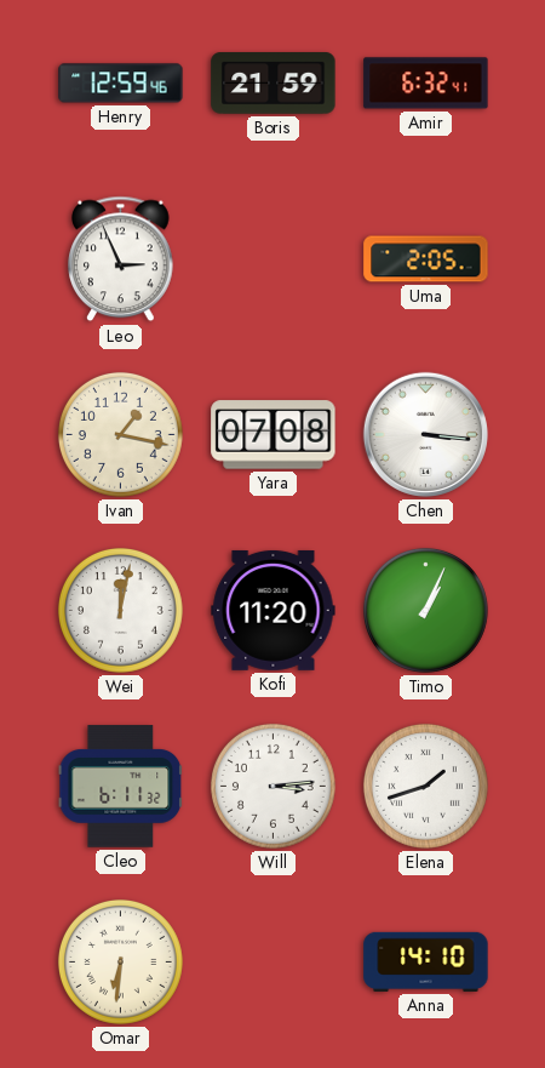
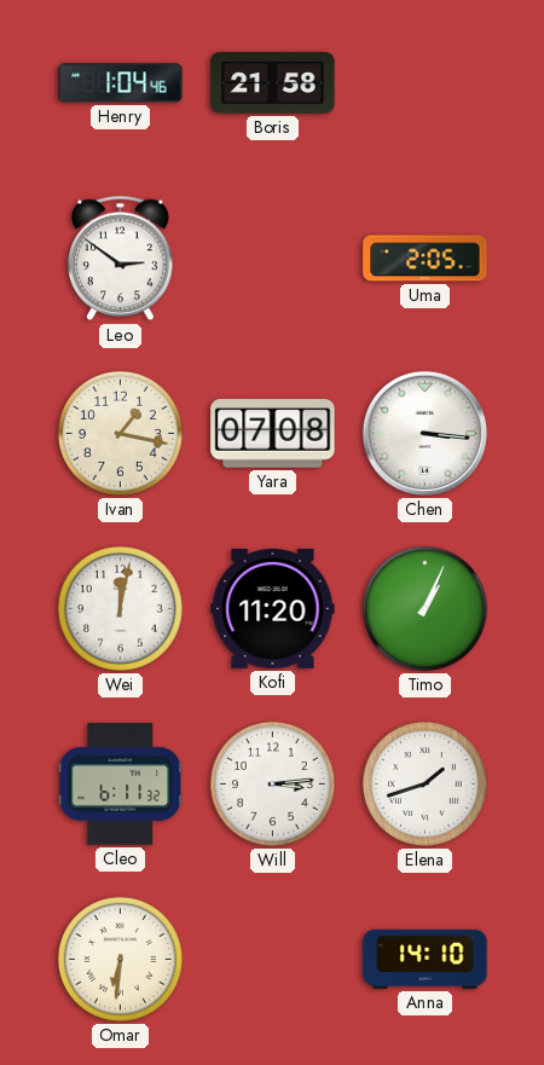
Henry: 12:59 -> 1:04 (121, 83)
Boris: 21:59 -> 21:58 (273, 83)
Amir: 6:32 -> none (426, 84)
Leo: 2:56 -> 2:51 (121, 259)
